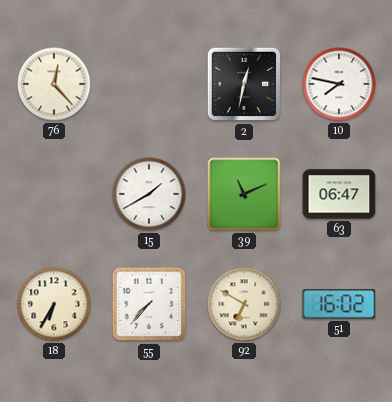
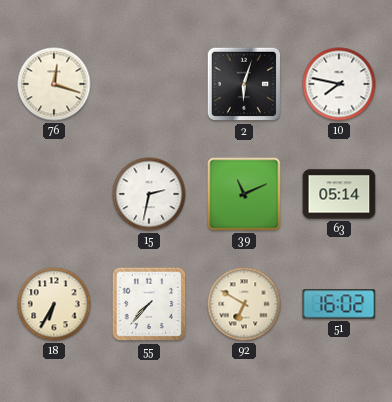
76: 12:23 -> 12:18 (54, 84)
2: 12:32 -> 6:03 (244, 84)
15: 1:40 -> 2:32 (149, 194)
63: 06:47 -> 05:14 (339, 194)
